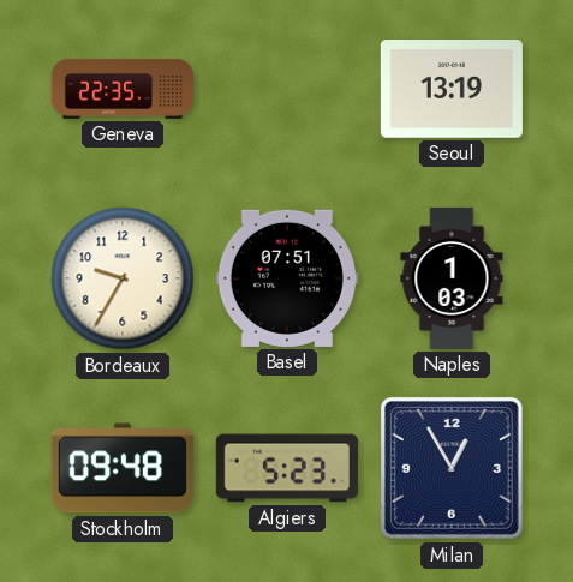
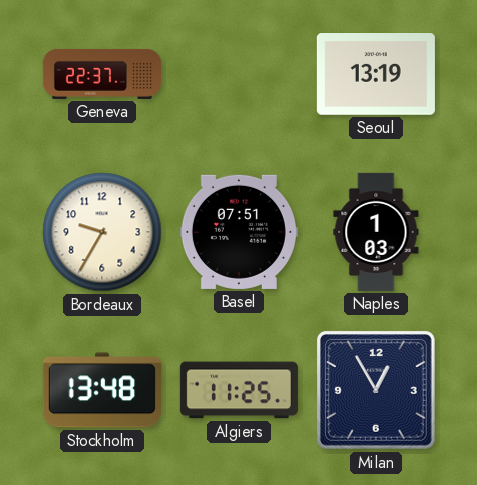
Geneva: 22:35 -> 22:37 (102, 74)
Stockholm: 09:48 -> 13:48 (102, 390)
Algiers: 5:23 -> 11:25 (239, 390)
